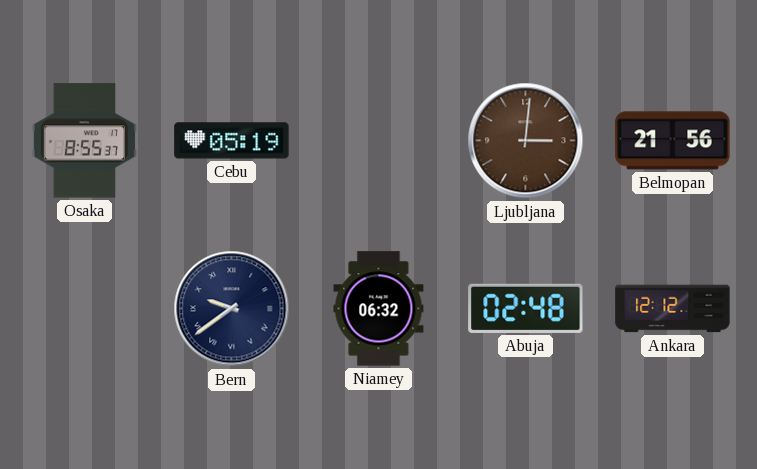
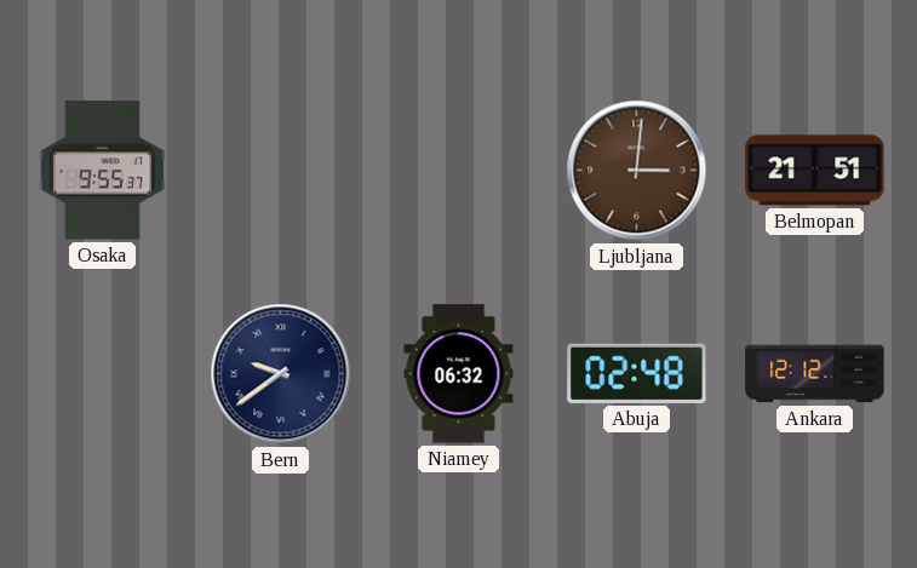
Osaka: 8:55 -> 9:55 (102, 171)
Cebu: 05:19 -> none (232, 141)
Belmopan: 21:56 -> 21:51 (815, 171)
